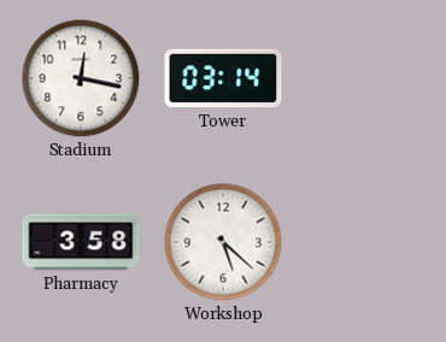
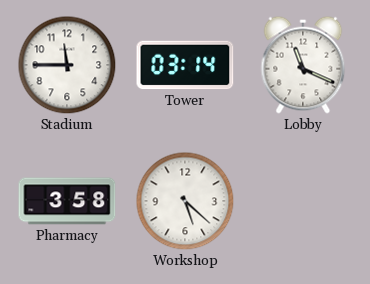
Stadium: 12:17 -> 11:45 (67, 65)
Lobby: none -> 11:19 (303, 65)
